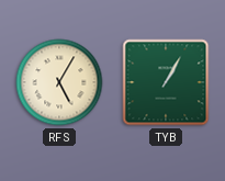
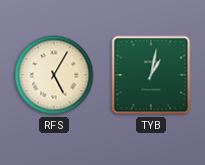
TYB: 1:05 -> 1:02 (151, 75)
